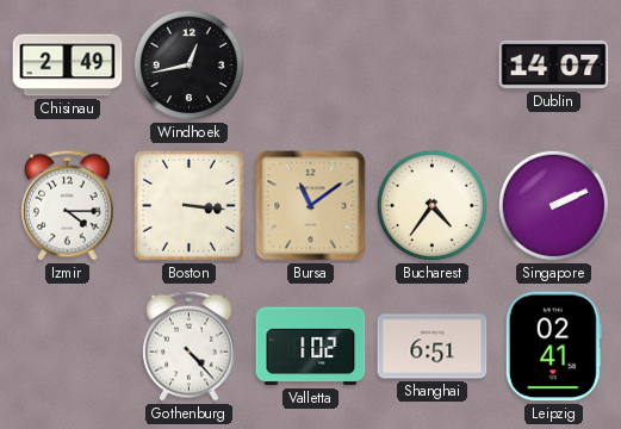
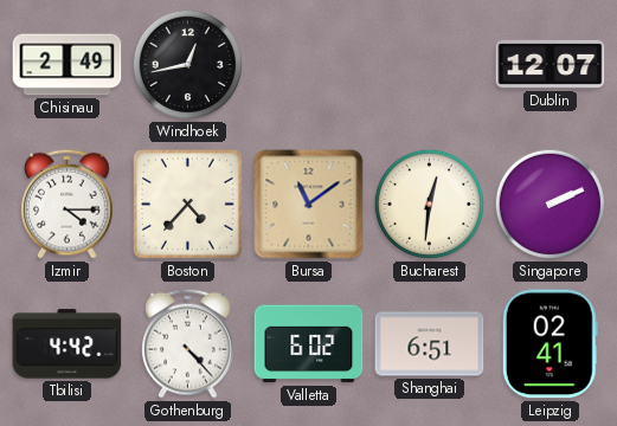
Dublin: 14:07 -> 12:07 (551, 64)
Boston: 3:16 -> 4:37 (188, 205)
Bucharest: 4:36 -> 12:31 (430, 205)
Tbilisi: none -> 4:42 (68, 344)
Valletta: 1:02 -> 6:02 (309, 344)
